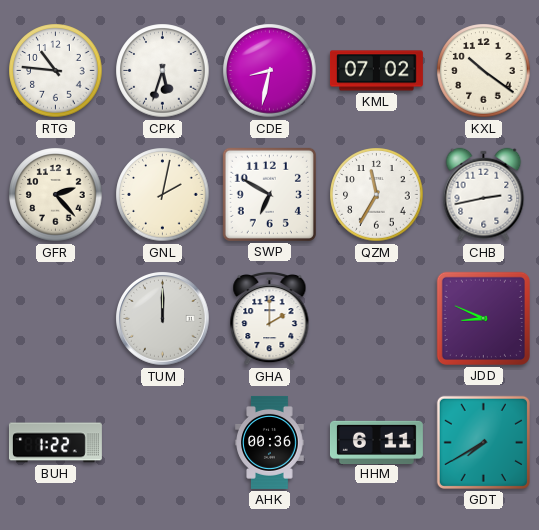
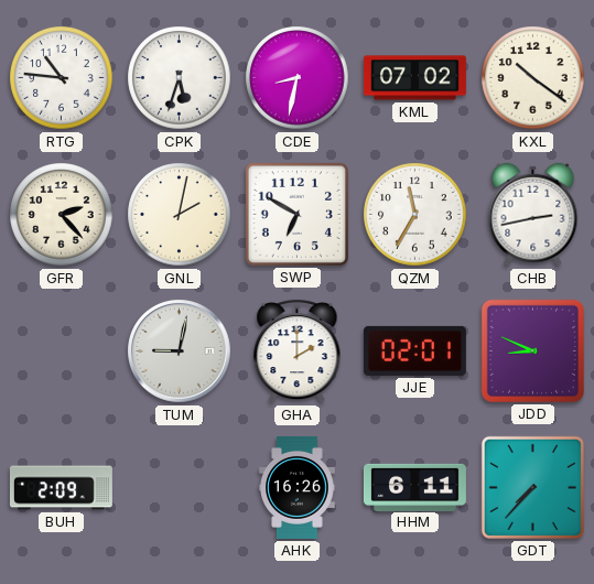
TUM: 12:00 -> 9:02 (180, 352)
JJE: none -> 02:01 (414, 350)
BUH: 1:22 -> 2:09 (61, 488)
AHK: 00:36 -> 16:26 (298, 487)
GDT: 7:40 -> 7:37 (532, 487)
